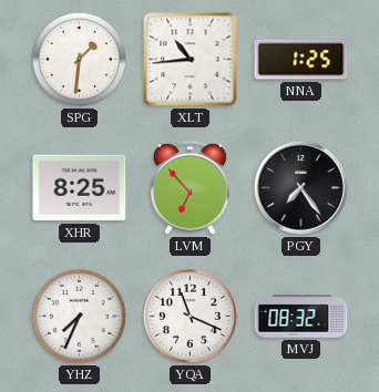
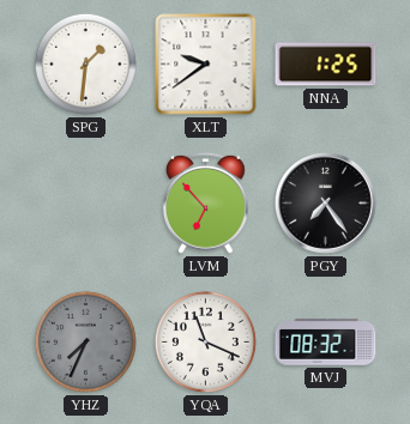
XLT: 10:44 -> 9:39 (206, 65)
XHR: 8:25 -> none (80, 188)
YHZ dial: white -> grey (85, 341)
